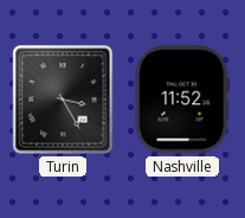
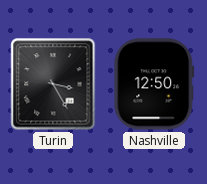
Nashville: 11:52 -> 12:50 (154, 84)
